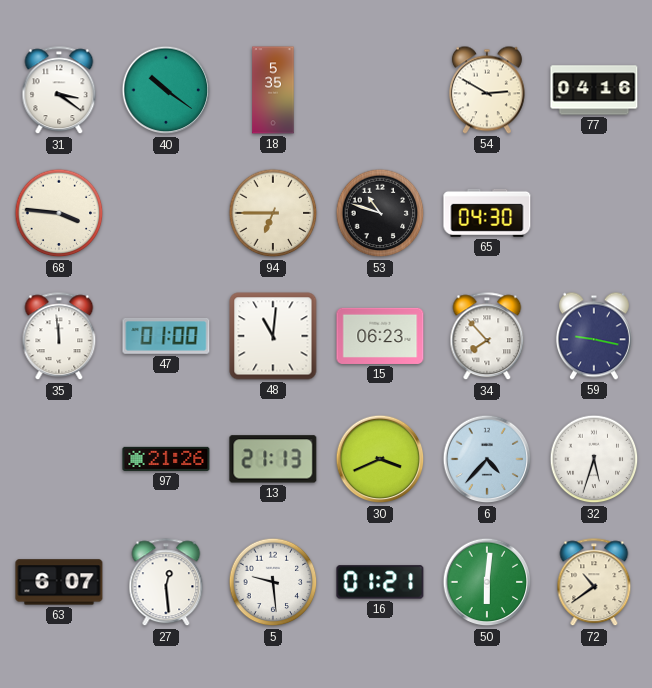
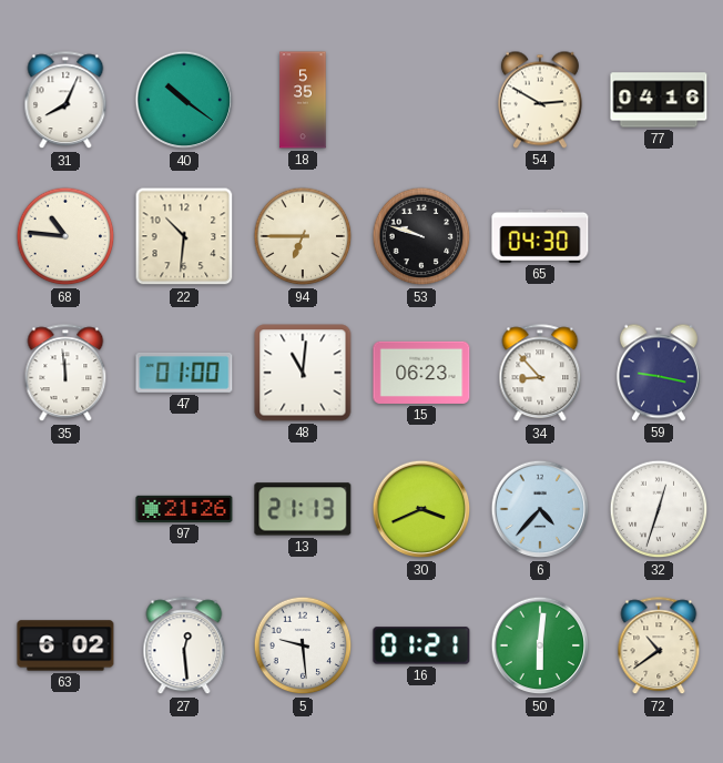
31: 3:21 -> 8:04 (65, 101)
68: 3:46 -> 10:46 (65, 236)
22: none -> 10:31 (184, 236)
53: 10:48 -> 9:48 (421, 236)
34: 7:53 -> 8:53 (540, 374)
32: 5:33 -> 12:33 (659, 509)
63: 6:07 -> 6:02 (65, 645)
